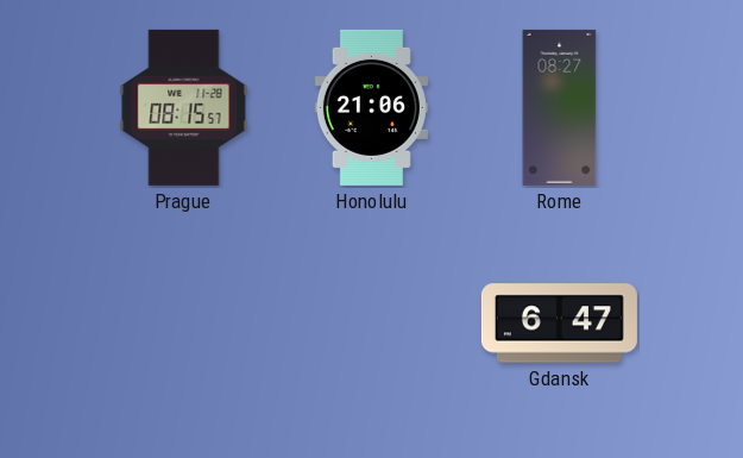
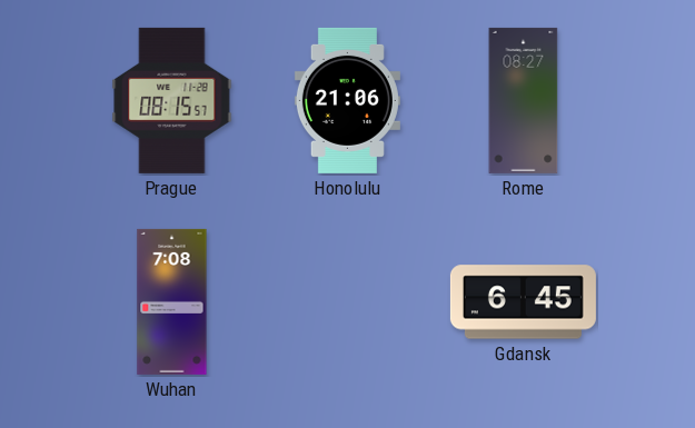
Wuhan: none -> 7:08 (172, 301)
Gdansk: 6:47 -> 6:45 (523, 302)
